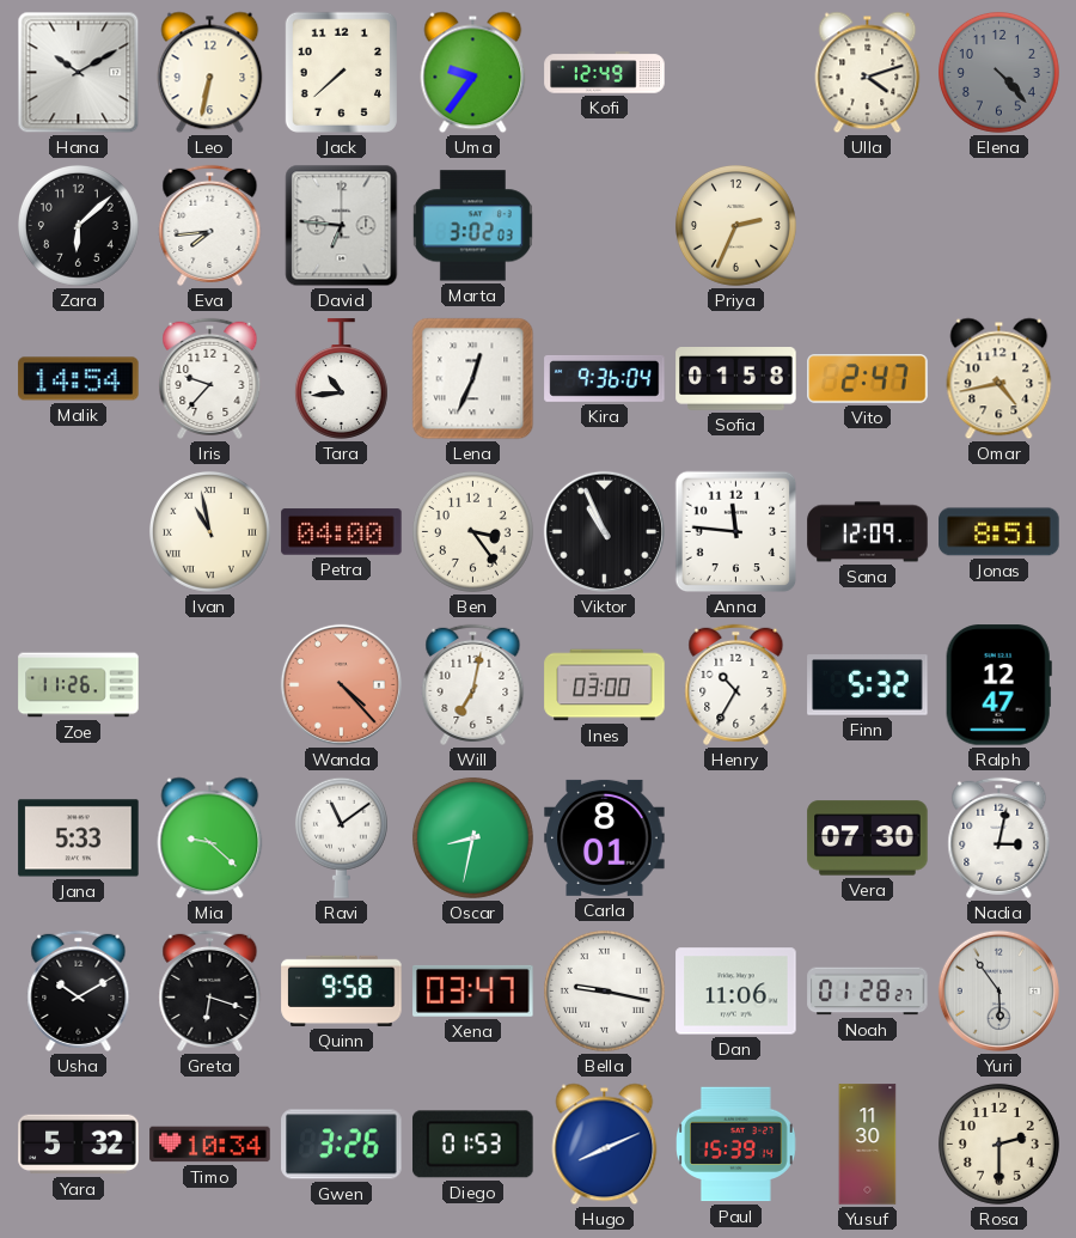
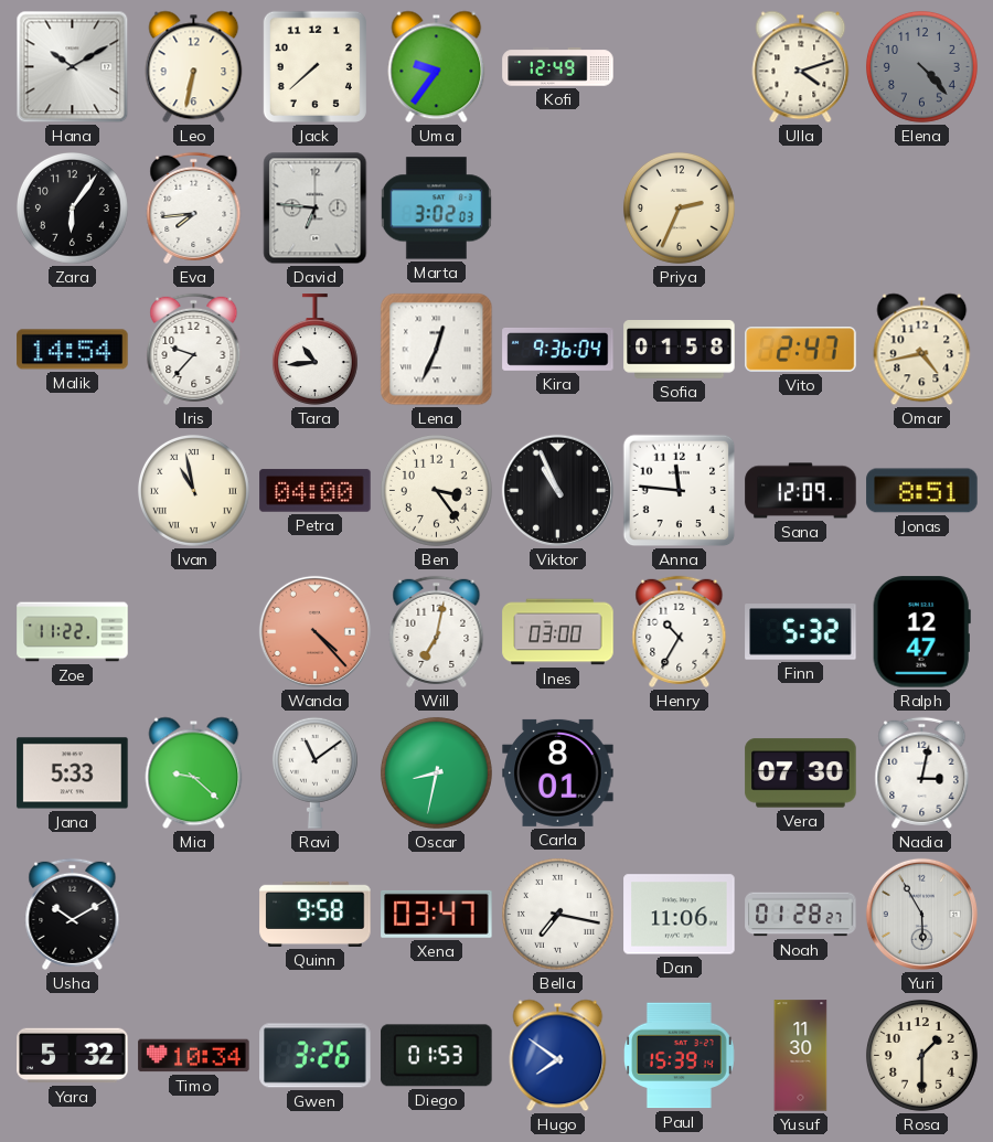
Zara: 6:08 -> 6:06 (72, 207)
Zoe: 11:26 -> 11:22 (73, 632)
Greta: 6:18 -> none (210, 990)
Bella: 9:17 -> 7:17 (557, 914)
Yuri: 5:54 -> 5:55 (921, 914)
Hugo: 8:11 -> 7:51 (558, 1056)
Rosa: 2:30 -> 1:30 (921, 1055)
